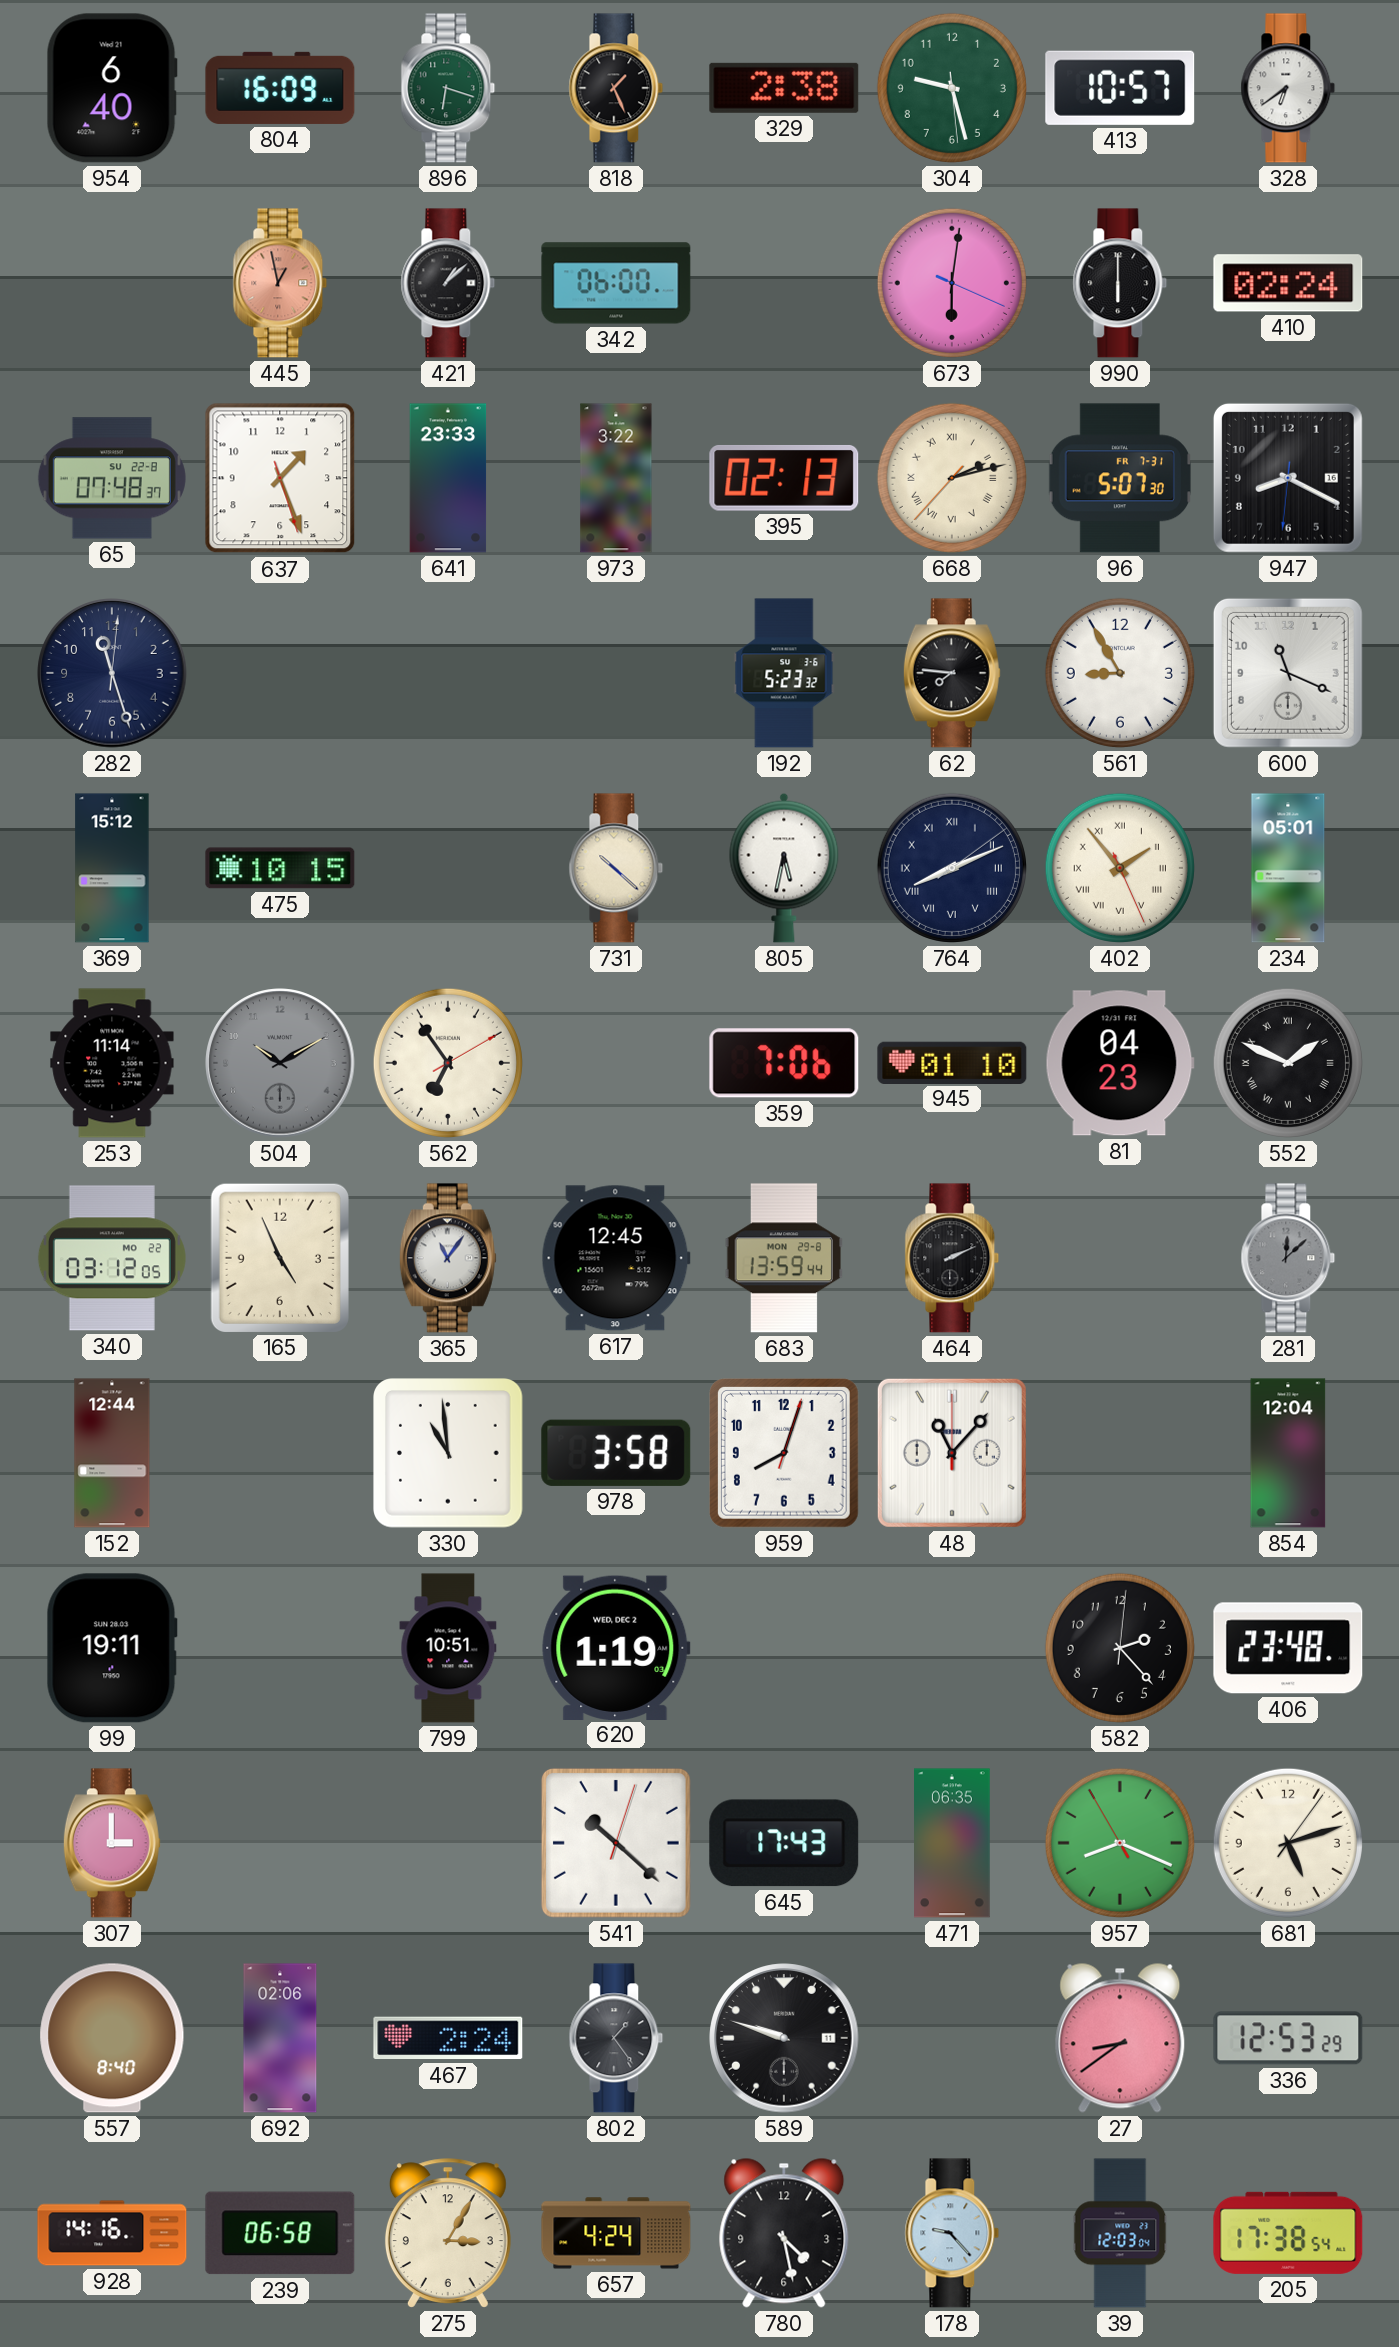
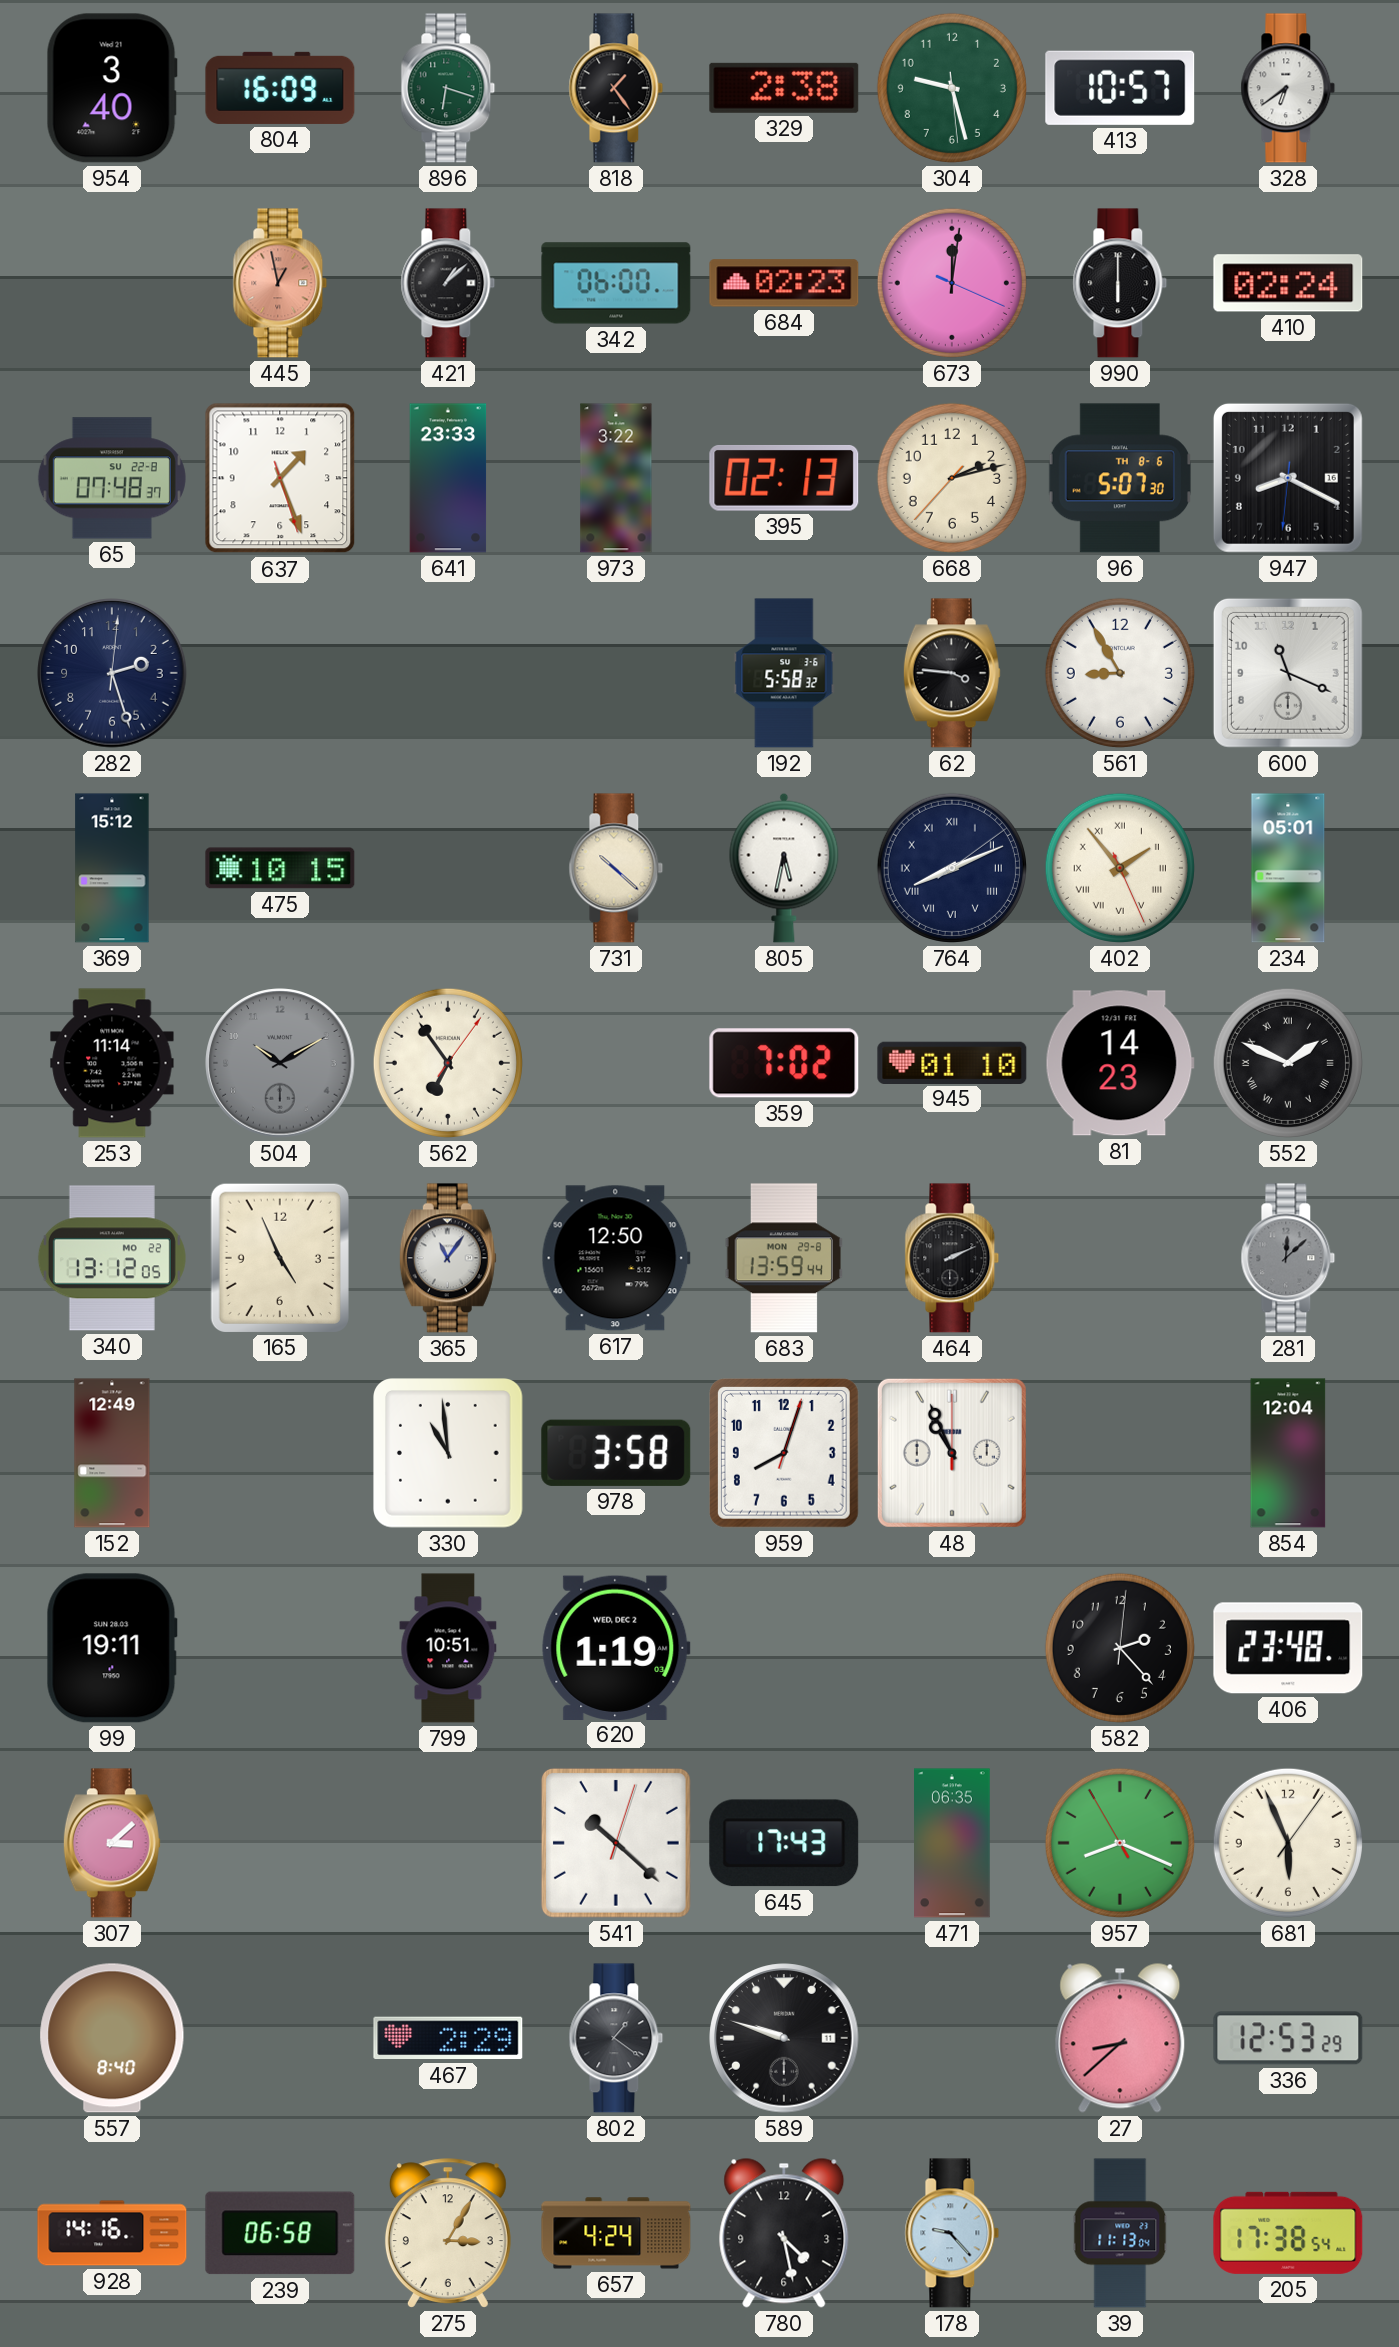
954: 6:40 -> 3:40 (112, 88)
818: 1:26 -> 1:24 (616, 88)
684: none -> 02:23 (784, 283)
673: 6:01 -> 12:01 (952, 283)
668 numerals: Roman -> Arabic (952, 478)
96 date: FR 7-31 -> TH 8-6 (1119, 478)
282: 11:27 -> 2:27 (112, 673)
192: 5:23 -> 5:58 (784, 673)
62: 7:46 -> 3:46 (952, 673)
562: 6:54:10 -> 6:54:06 (448, 1063)
359: 7:06 -> 7:02 (784, 1063)
81: 04:23 -> 14:23 (1120, 1063)
340: 03:12 -> 13:12 (112, 1258)
617: 12:45 -> 12:50 (616, 1258)
152: 12:44 -> 12:49 (112, 1453)
48: 11:07 -> 10:56 (952, 1453)
307: 3:00 -> 3:08 (112, 1843)
681: 5:12 -> 5:56 (1288, 1843)
692: 02:06 -> none (280, 2038)
467: 2:24 -> 2:29 (448, 2038)
802: 1:24 -> 1:21 (616, 2038)
27: 8:39 -> 8:38 (1120, 2038)
39: 12:03 -> 11:13 (1120, 2233)
